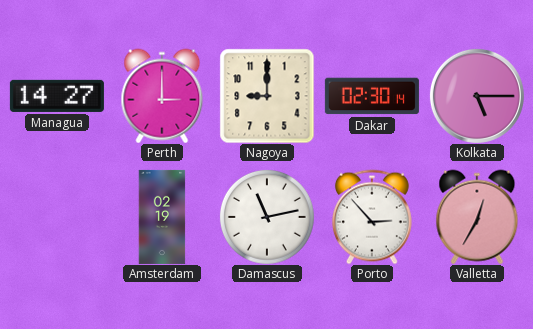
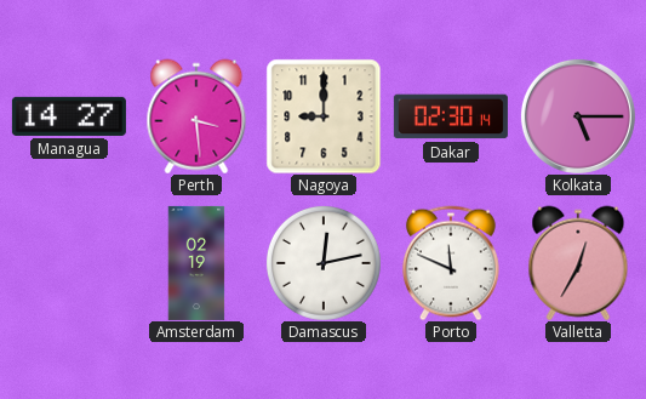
Perth: 3:00 -> 3:29 (196, 116)
Damascus: 11:13 -> 12:13 (324, 263)
Porto: 2:53 -> 11:49 (451, 263)
